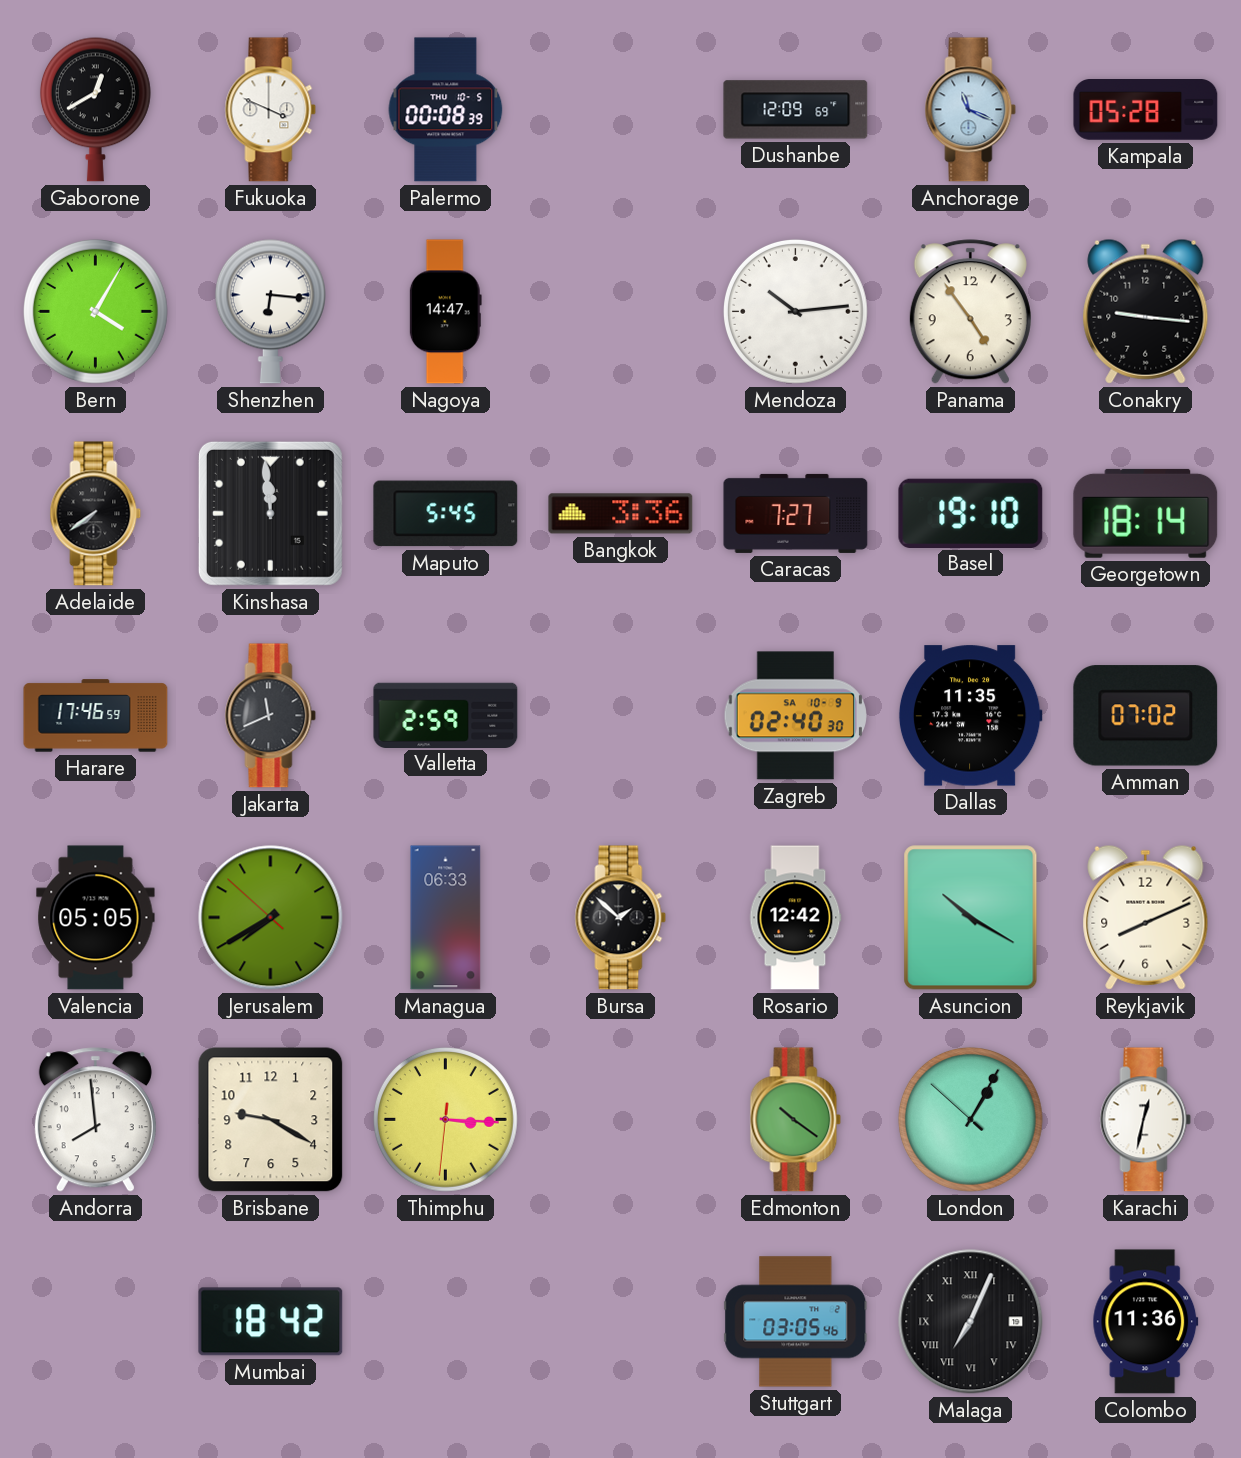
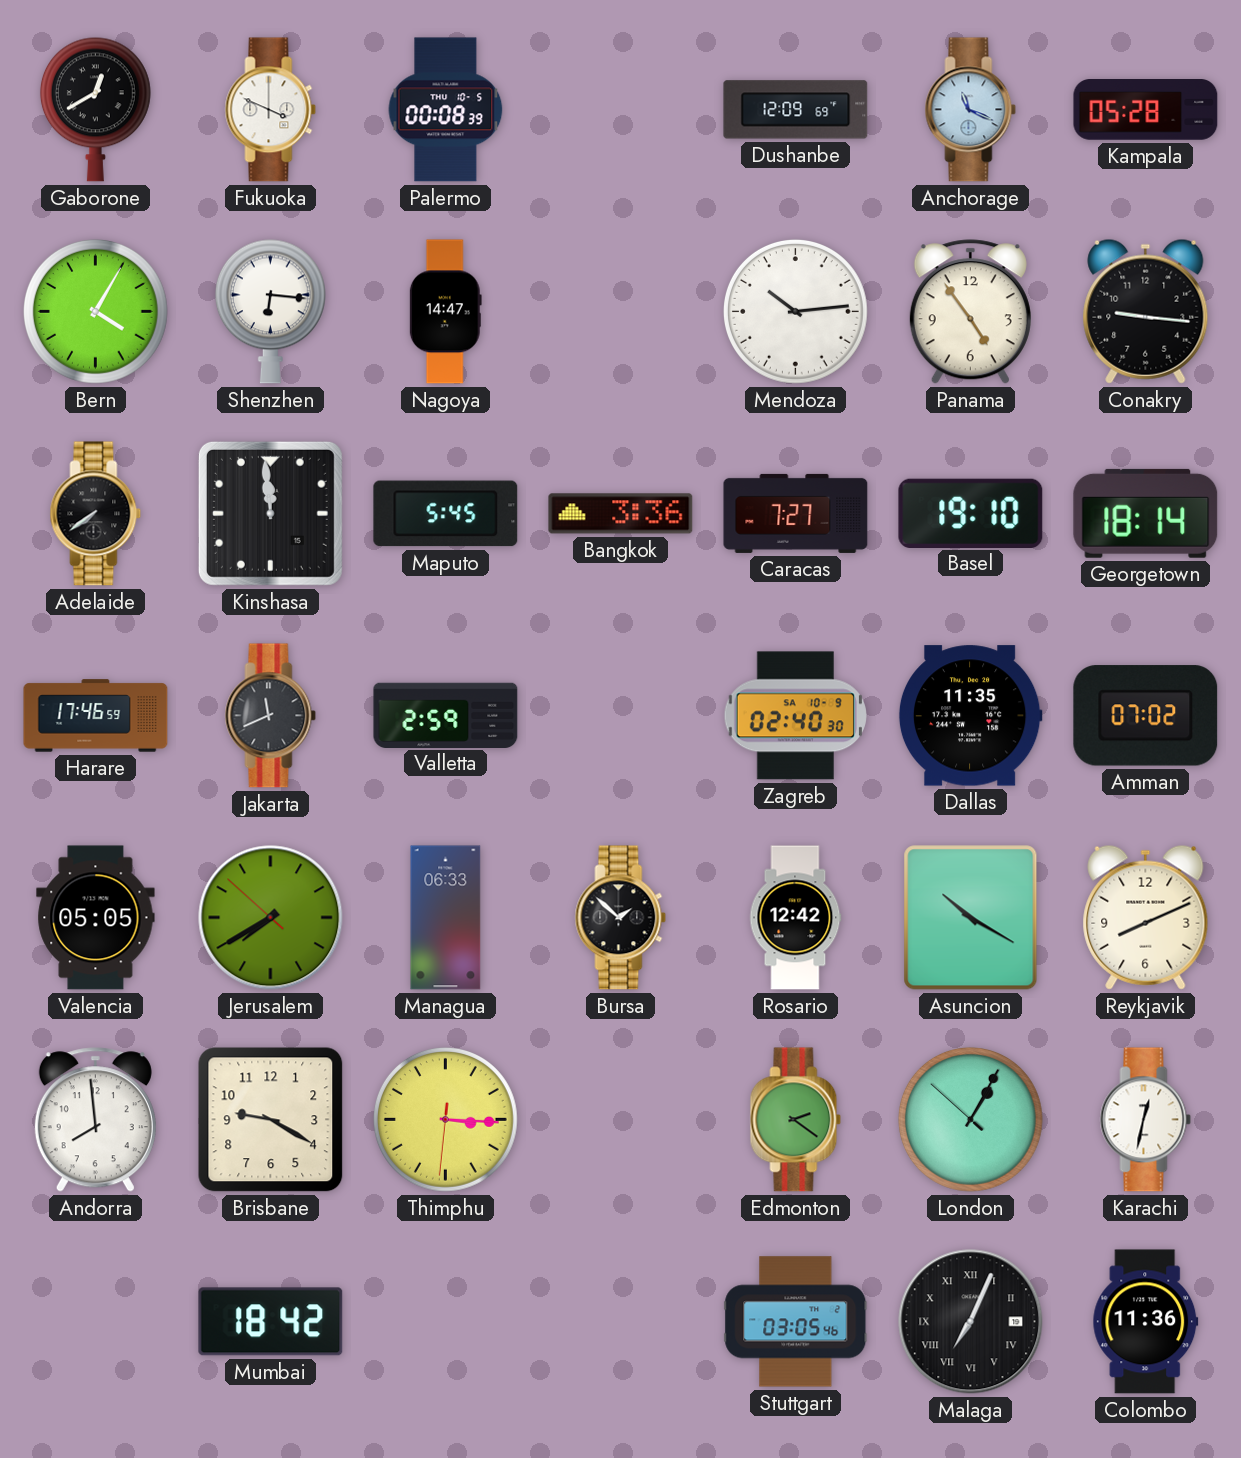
Edmonton: 10:21 -> 2:21 (796, 1120)
